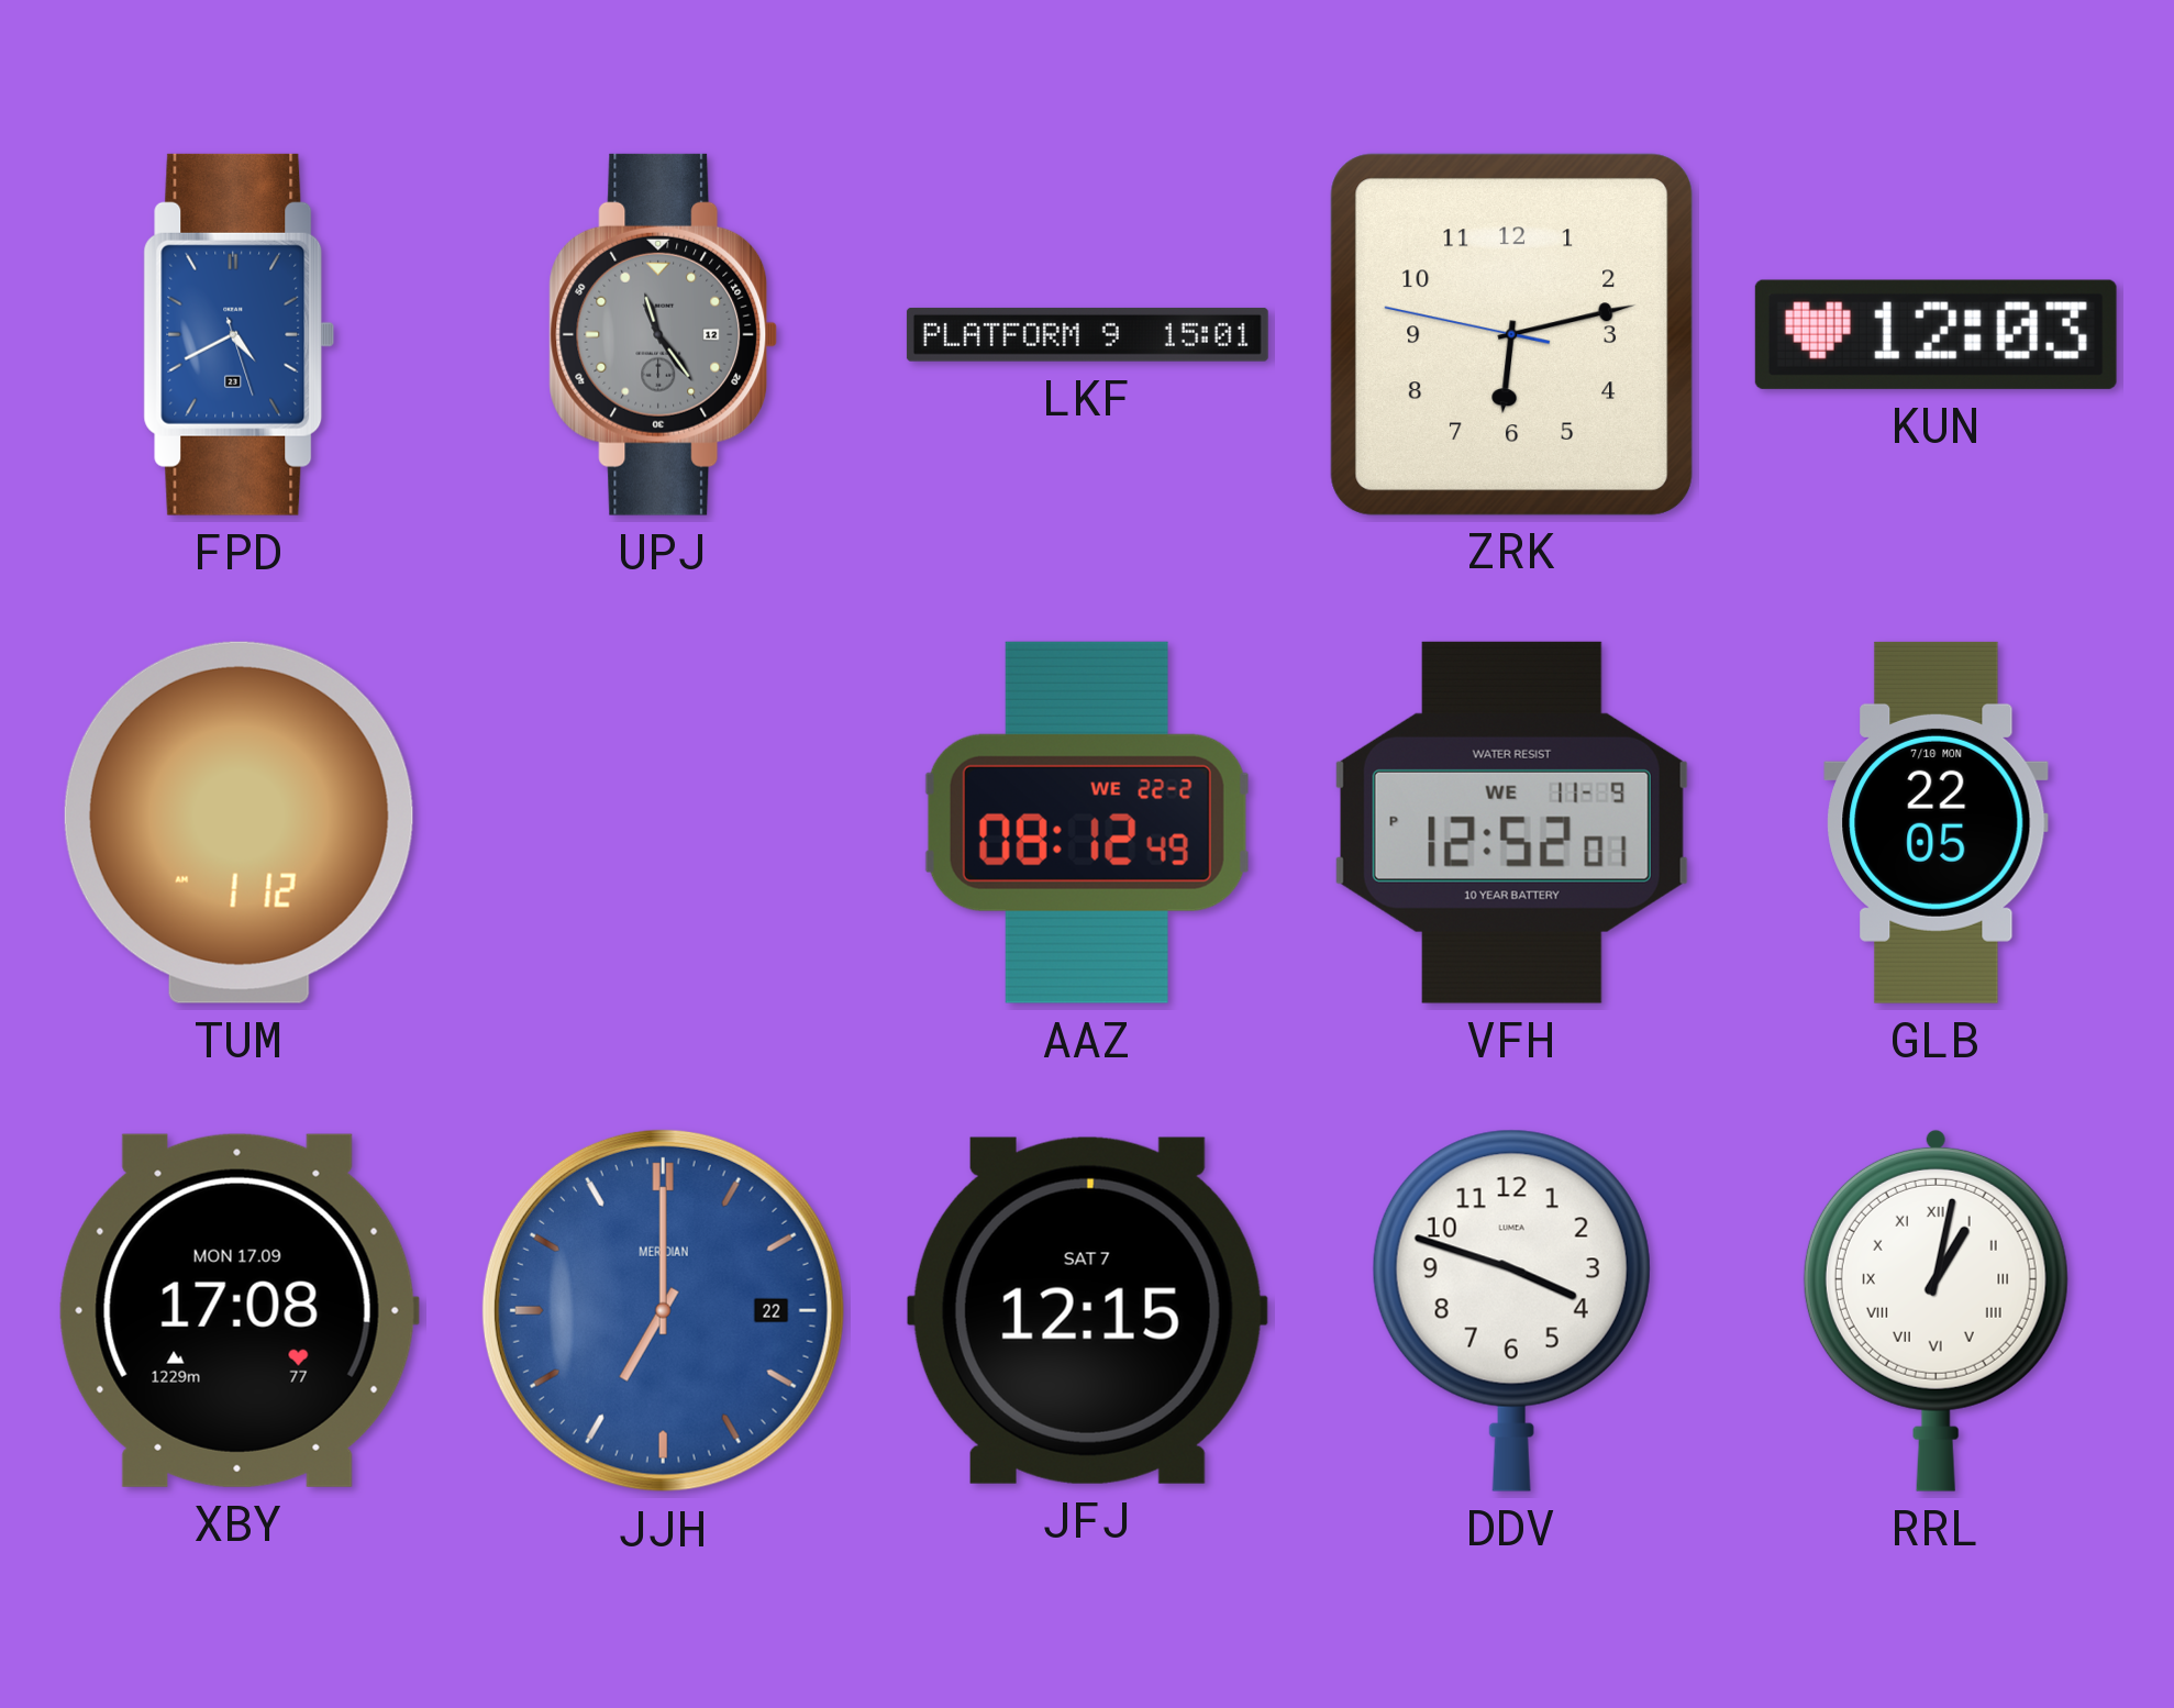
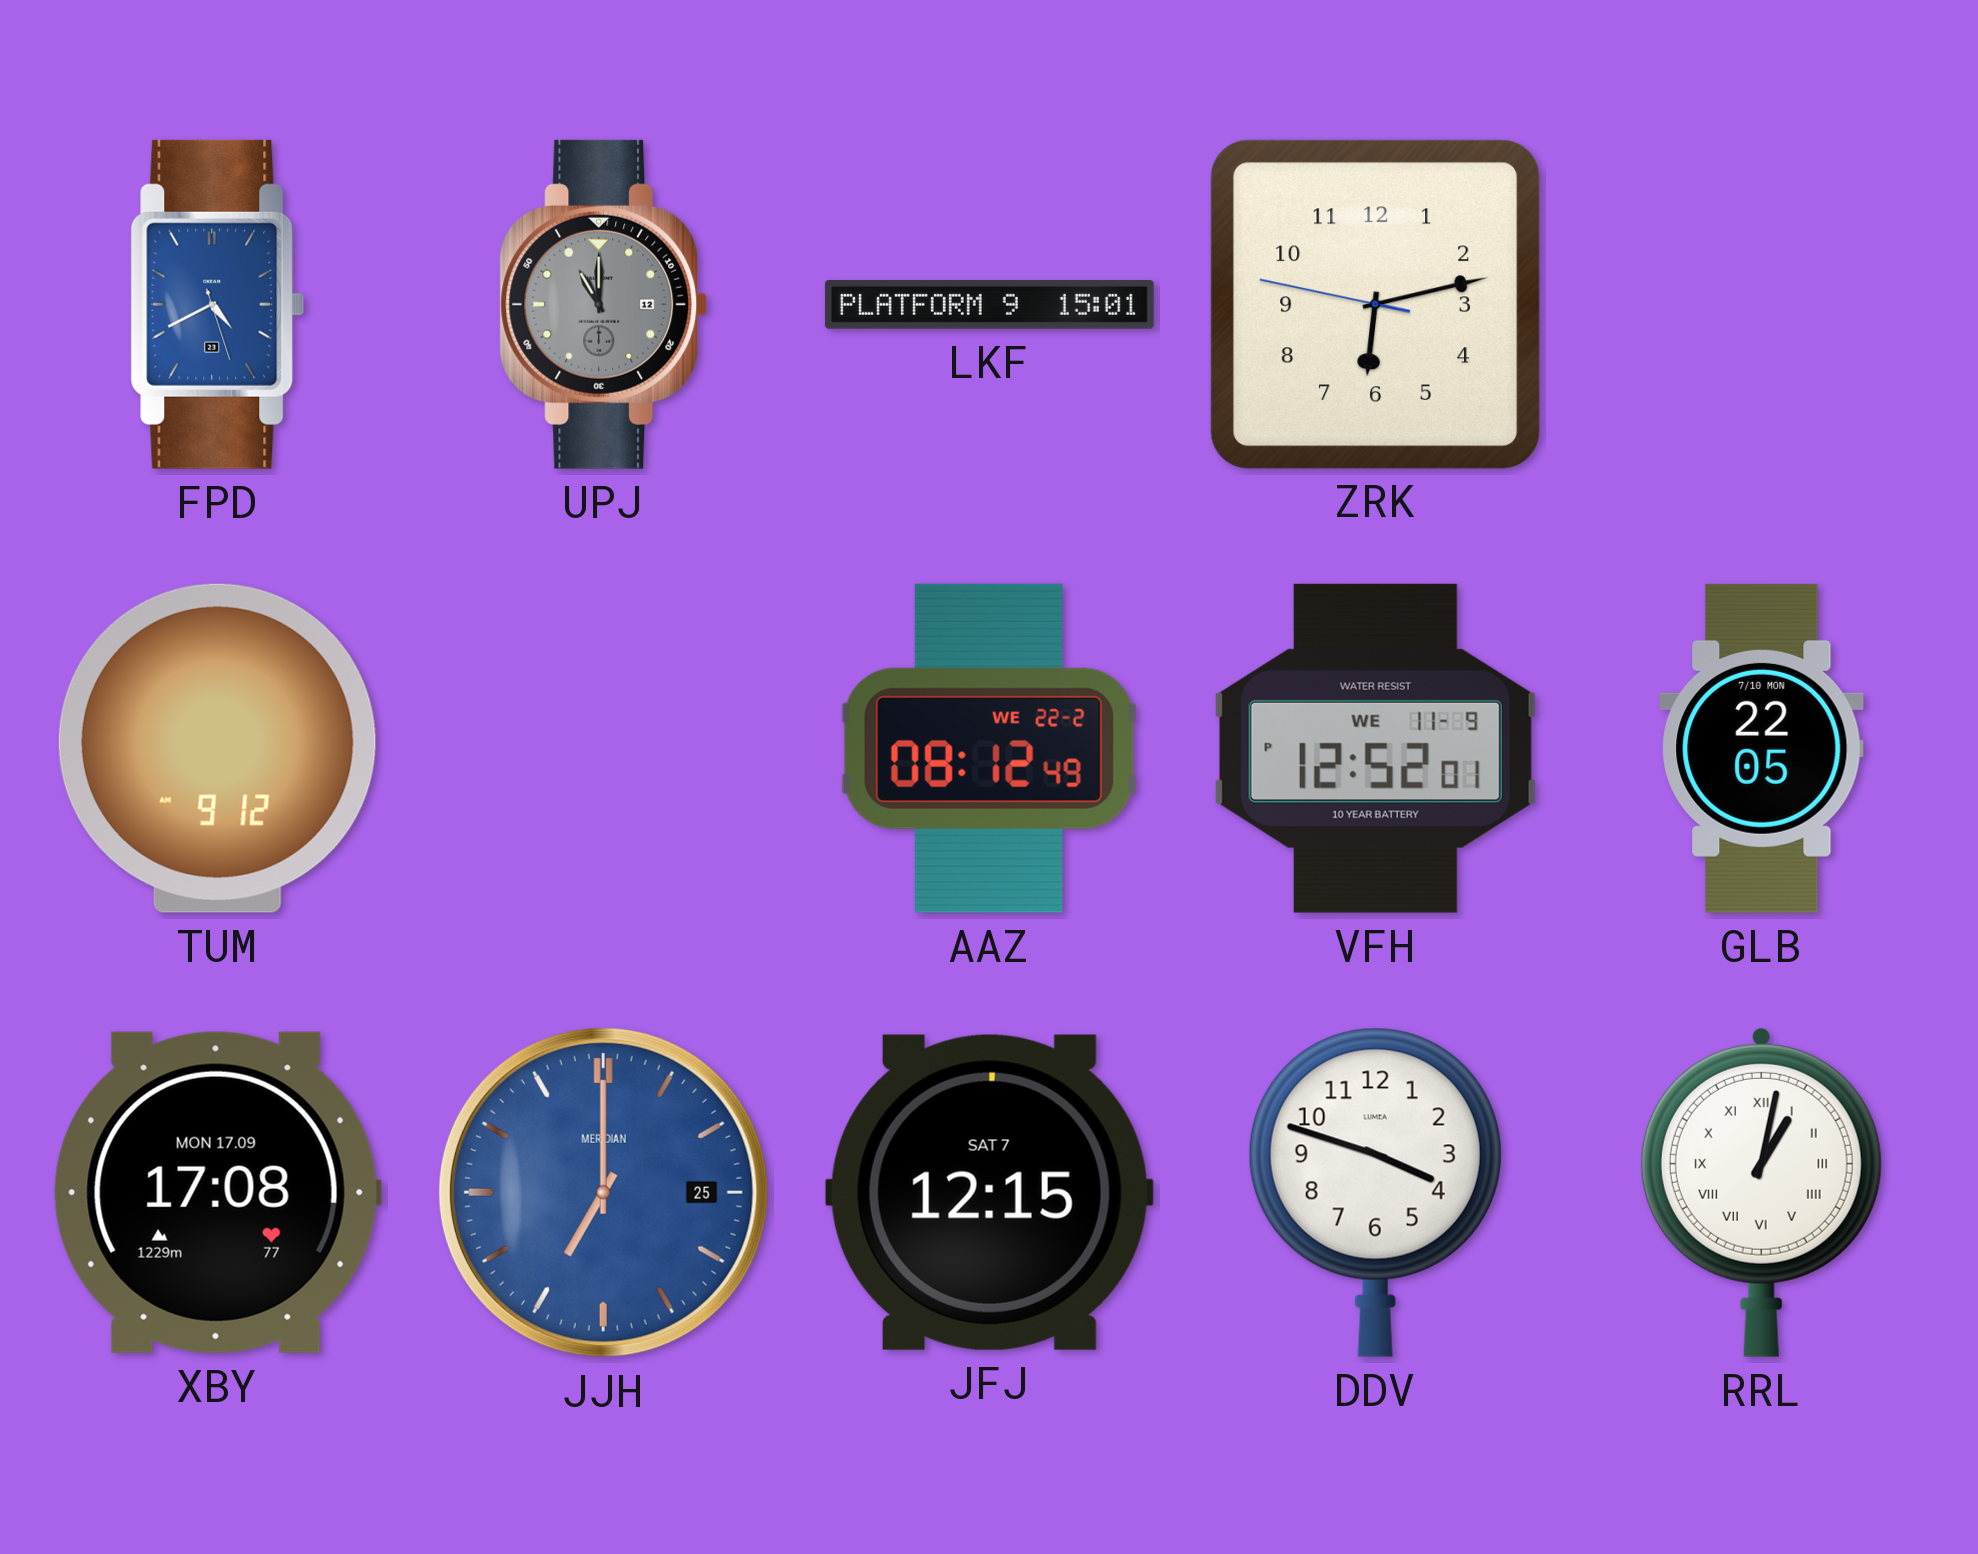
UPJ: 11:24 -> 11:00 (604, 304)
KUN: 12:03 -> none (1935, 334)
TUM: 1:12 -> 9:12 (217, 748)
JJH date: 22 -> 25 (603, 1192)
